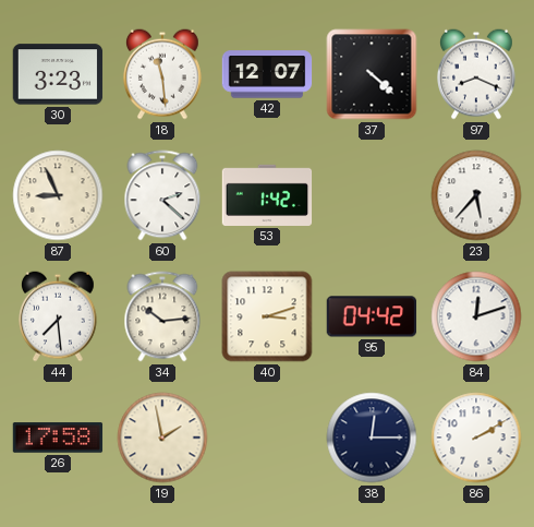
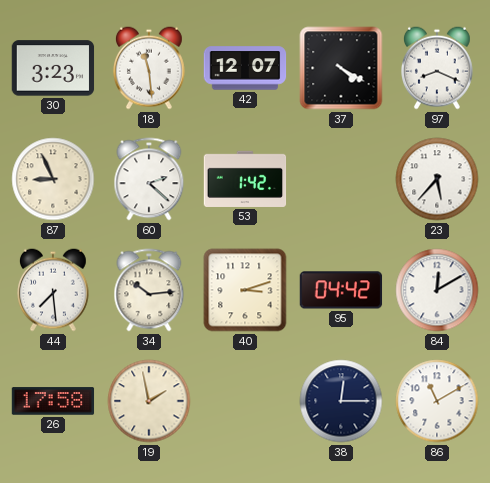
37: 4:22 -> 4:20 (341, 68)
84: 12:12 -> 12:10 (437, 290)
86: 2:10 -> 11:10 (437, 401)
